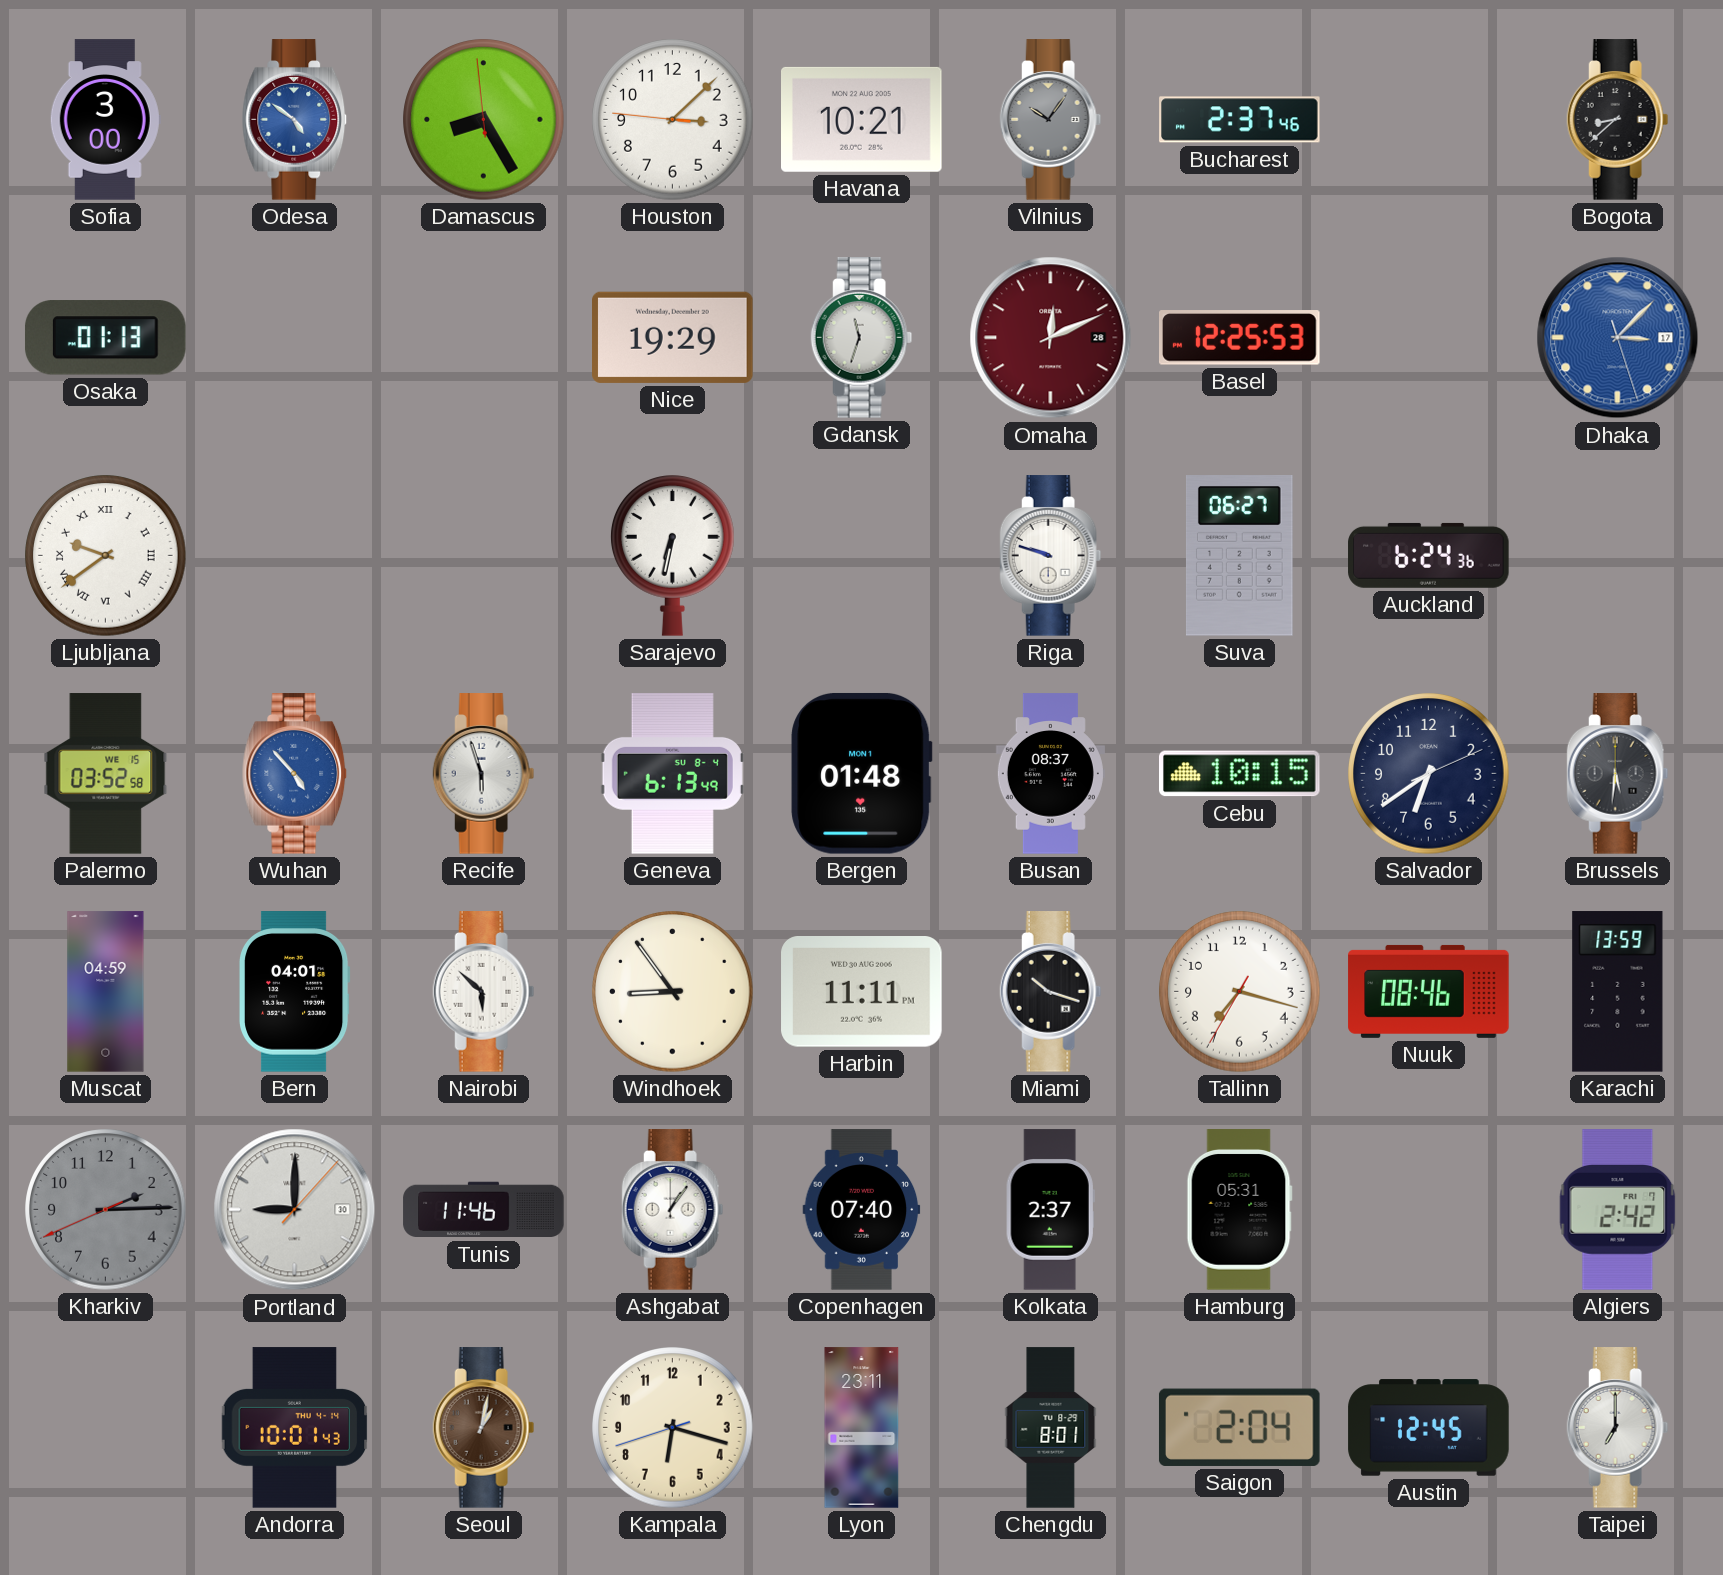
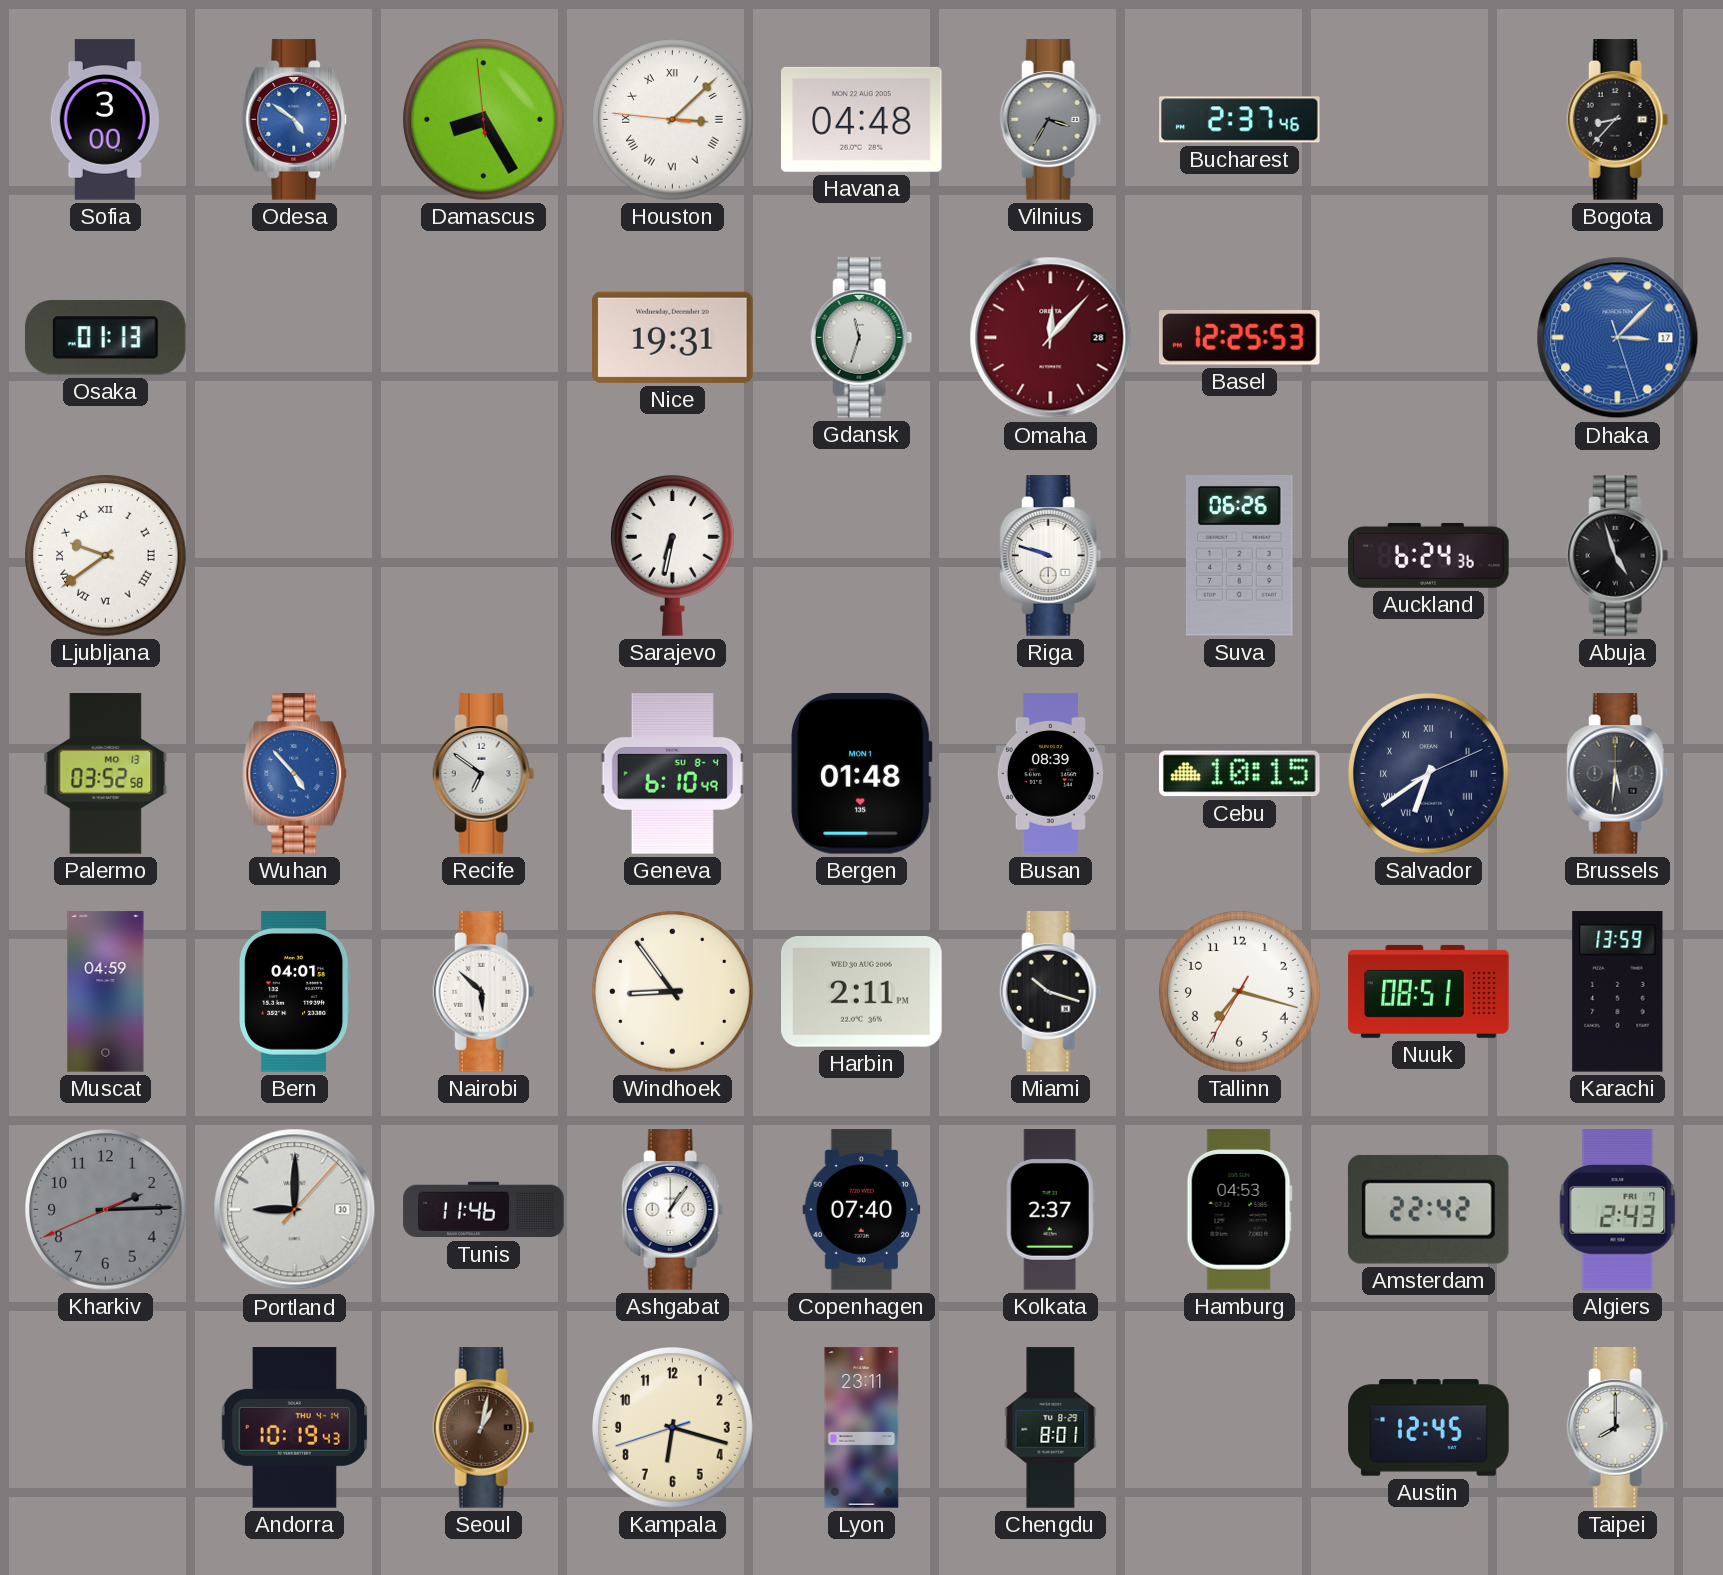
Houston numerals: Arabic -> Roman (673, 120)
Havana: 10:21 -> 04:48 (862, 119)
Vilnius: 10:06 -> 3:35 (1051, 120)
Bogota: 8:38 -> 8:37 (1618, 120)
Nice: 19:29 -> 19:31 (673, 337)
Omaha: 12:11 -> 12:07 (1051, 338)
Suva: 06:27 -> 06:26 (1239, 556)
Abuja: none -> 4:57 (1618, 556)
Palermo date: WE 15 -> MO 13 (106, 774)
Recife: 5:57 -> 6:51 (484, 774)
Geneva: 6:13 -> 6:10 (672, 774)
Busan: 08:37 -> 08:39 (1050, 774)
Salvador numerals: Arabic -> Roman (1429, 774)
Harbin: 11:11 -> 2:11 (862, 992)
Nuuk: 08:46 -> 08:51 (1429, 991)
Hamburg: 05:31 -> 04:53 (1239, 1210)
Amsterdam: none -> 22:42 (1428, 1209)
Algiers: 2:42 -> 2:43 (1618, 1210)
Andorra: 10:01 -> 10:19 (295, 1428)
Saigon: 2:04 -> none (1240, 1427)
Taipei: 7:00 -> 8:00 (1618, 1428)
